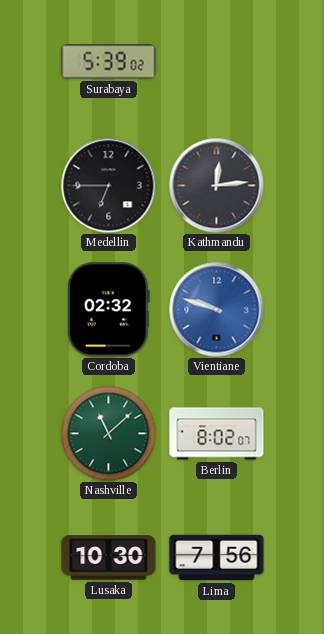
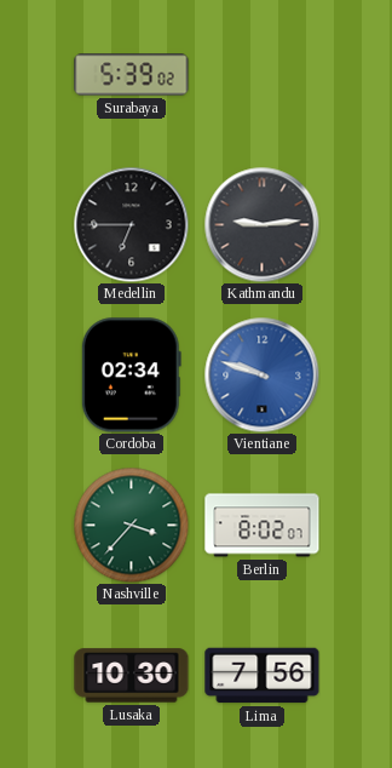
Kathmandu: 12:14 -> 9:14 (261, 224)
Cordoba: 02:32 -> 02:34 (131, 376)
Nashville: 11:08 -> 3:37 (131, 525)
